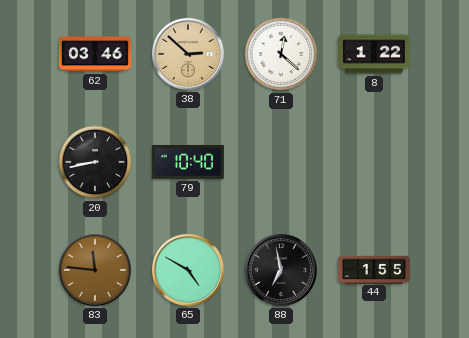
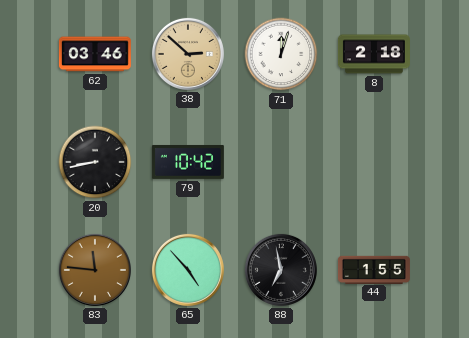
71: 12:22 -> 12:03 (281, 54)
8: 1:22 -> 2:18 (374, 54)
79: 10:40 -> 10:42 (188, 162)
65: 4:50 -> 4:53 (188, 270)
